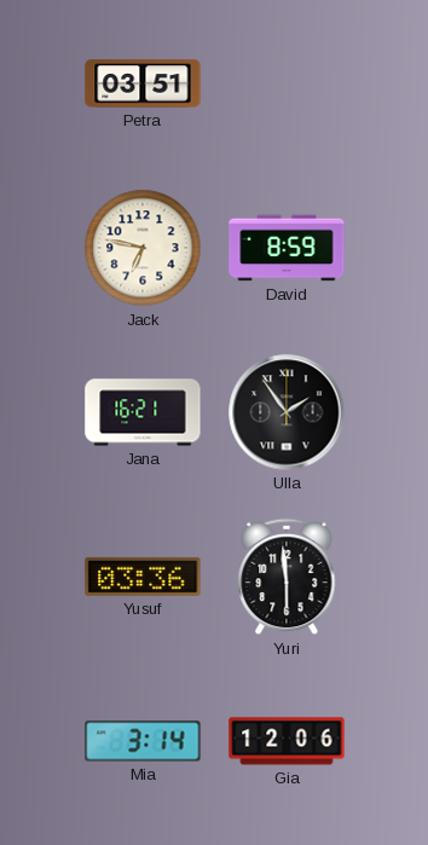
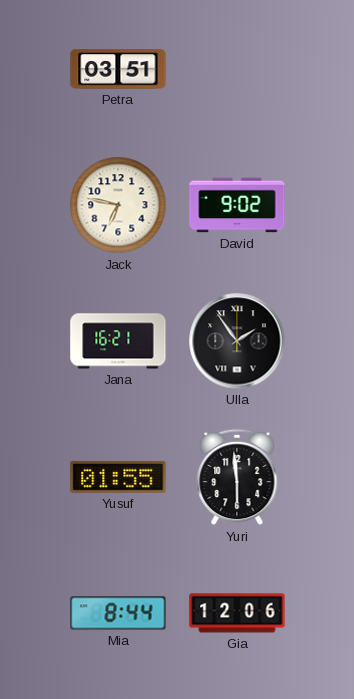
David: 8:59 -> 9:02 (237, 205)
Yusuf: 03:36 -> 01:55 (118, 477)
Mia: 3:14 -> 8:44 (118, 613)
